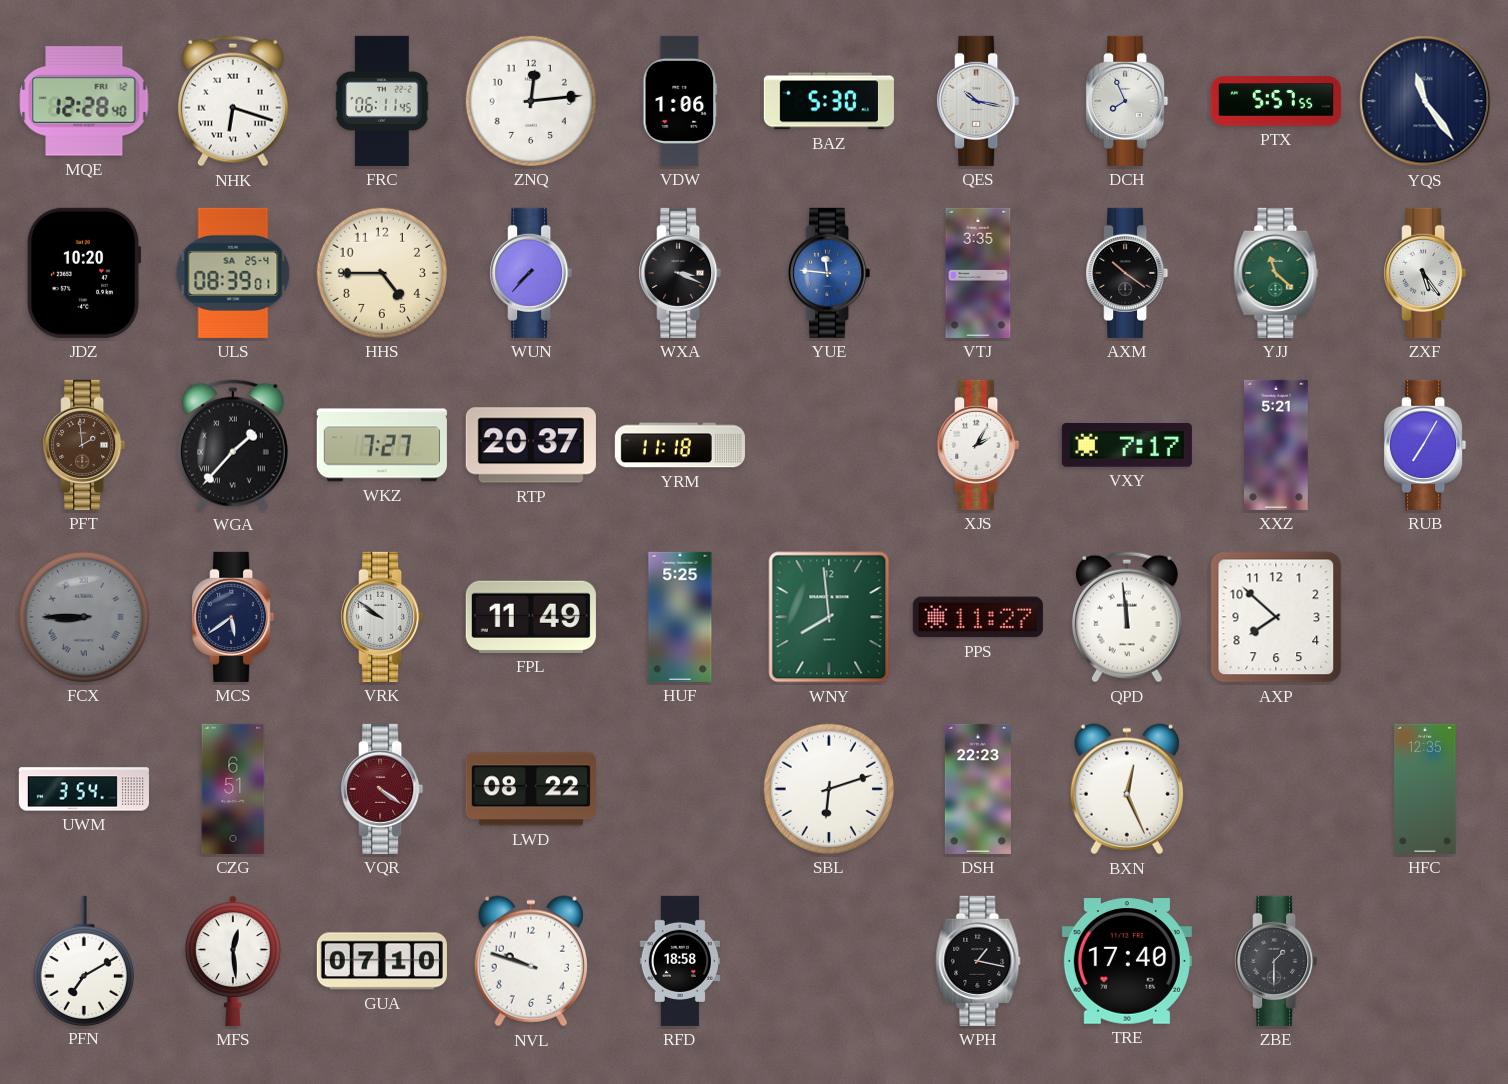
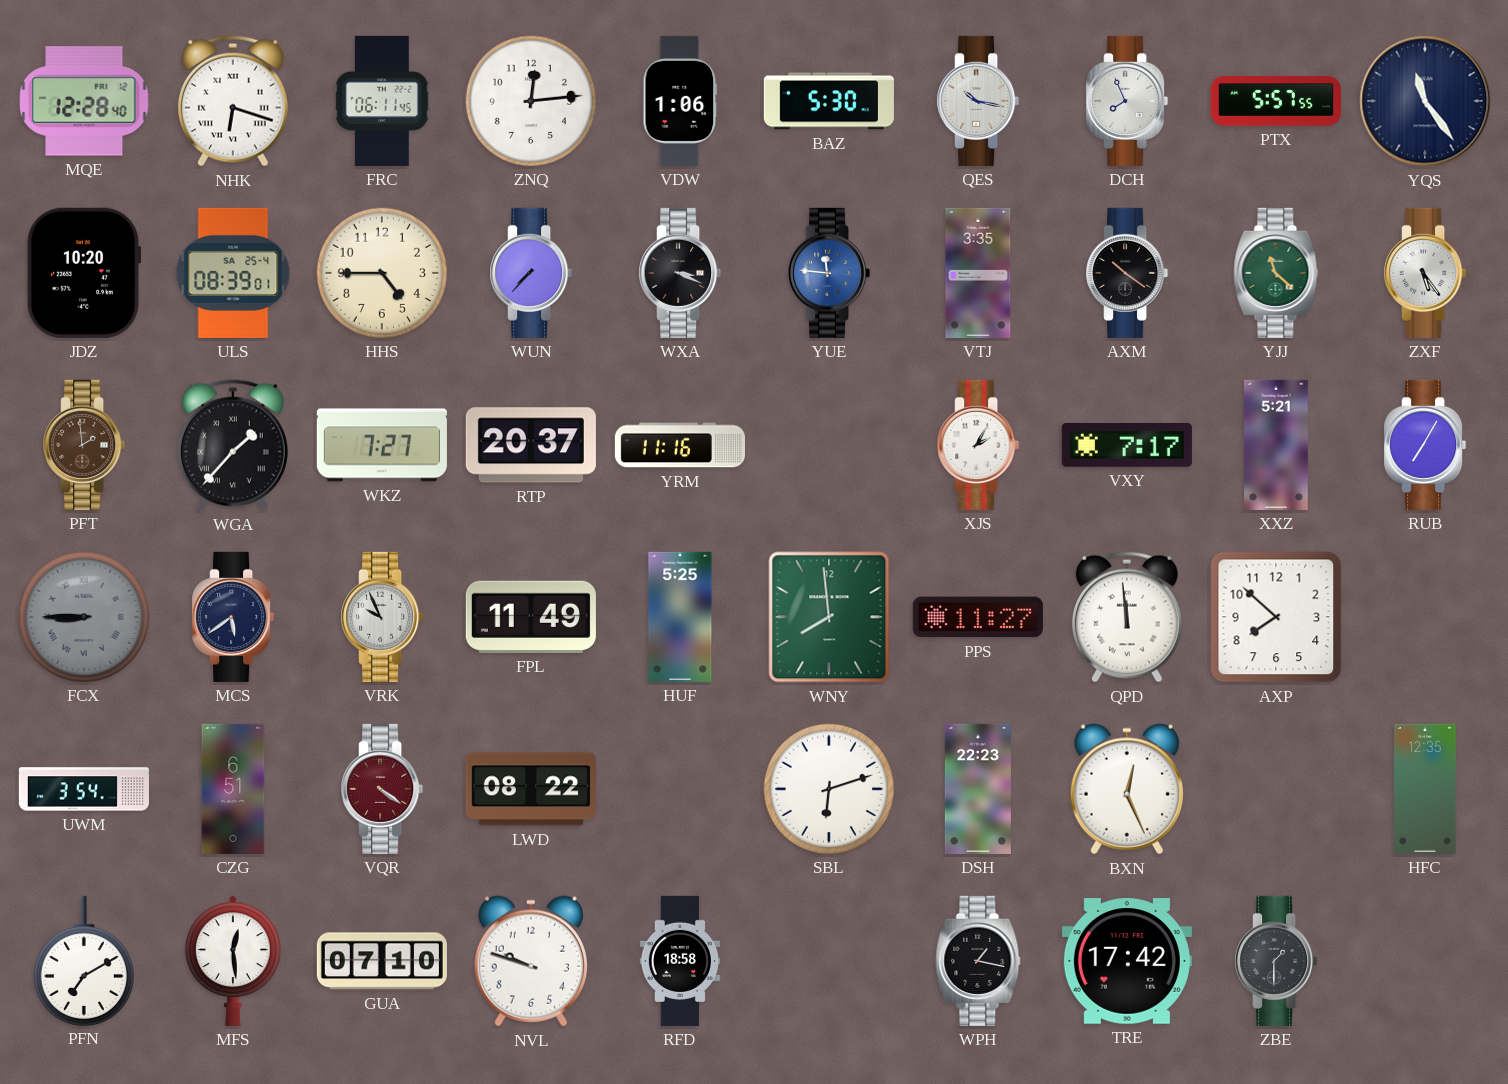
YRM: 11:18 -> 11:16 (680, 445)
VRK: 9:51 -> 9:56 (382, 617)
TRE: 17:40 -> 17:42 (1127, 961)
